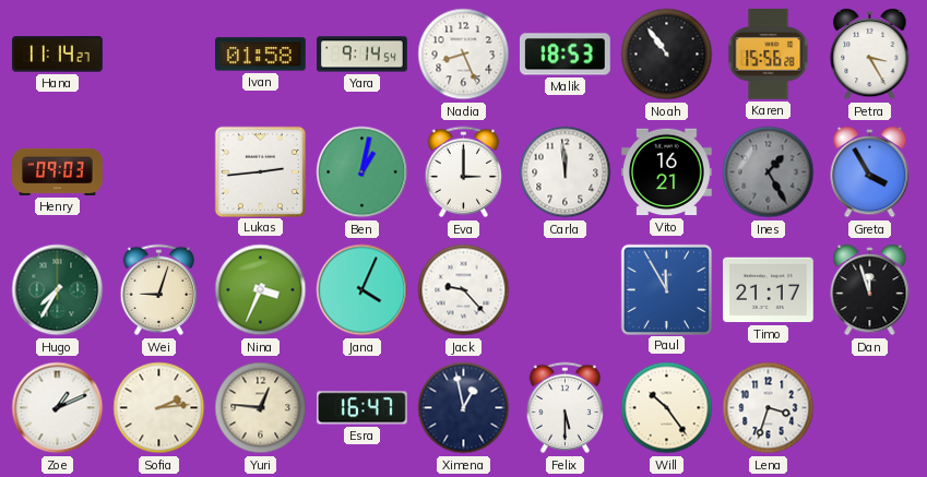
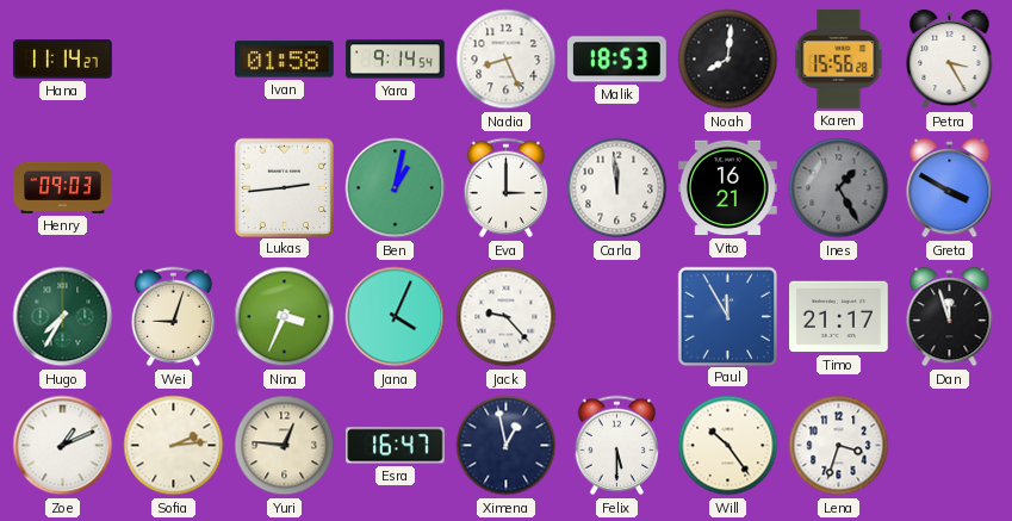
Noah: 10:54 -> 8:01 (728, 60)
Greta: 3:55 -> 3:50 (950, 188)
